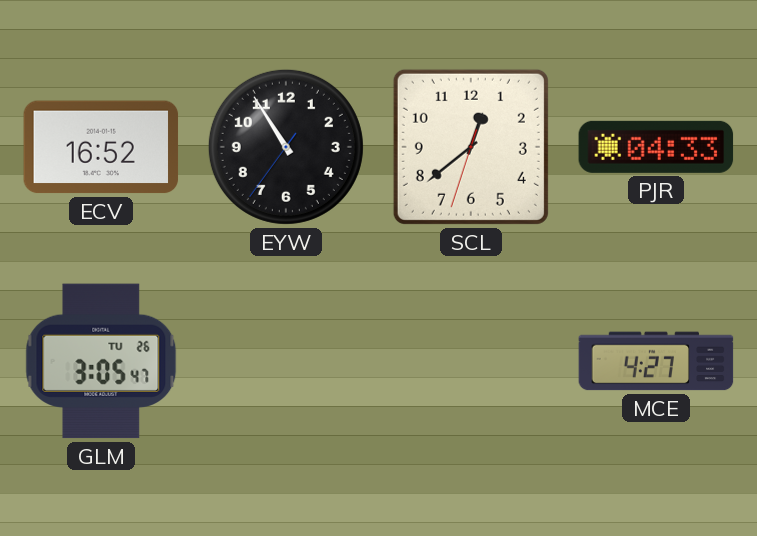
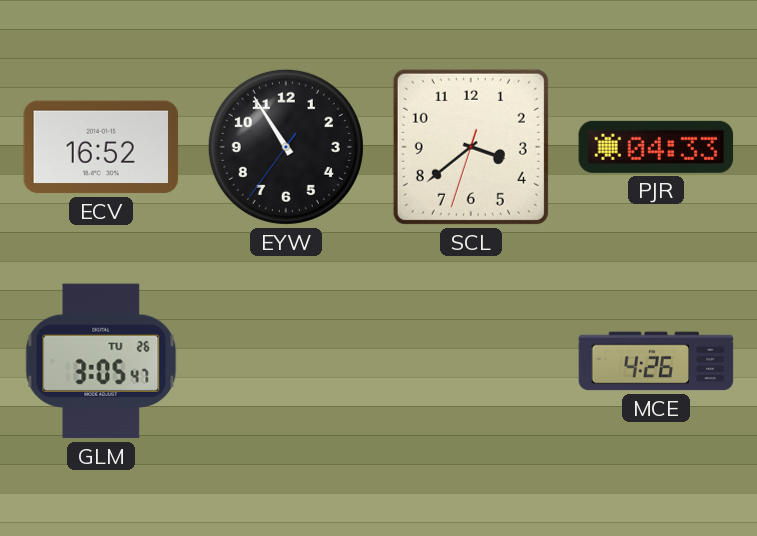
SCL: 12:38 -> 3:38 (471, 147)
MCE: 4:27 -> 4:26 (656, 361)
